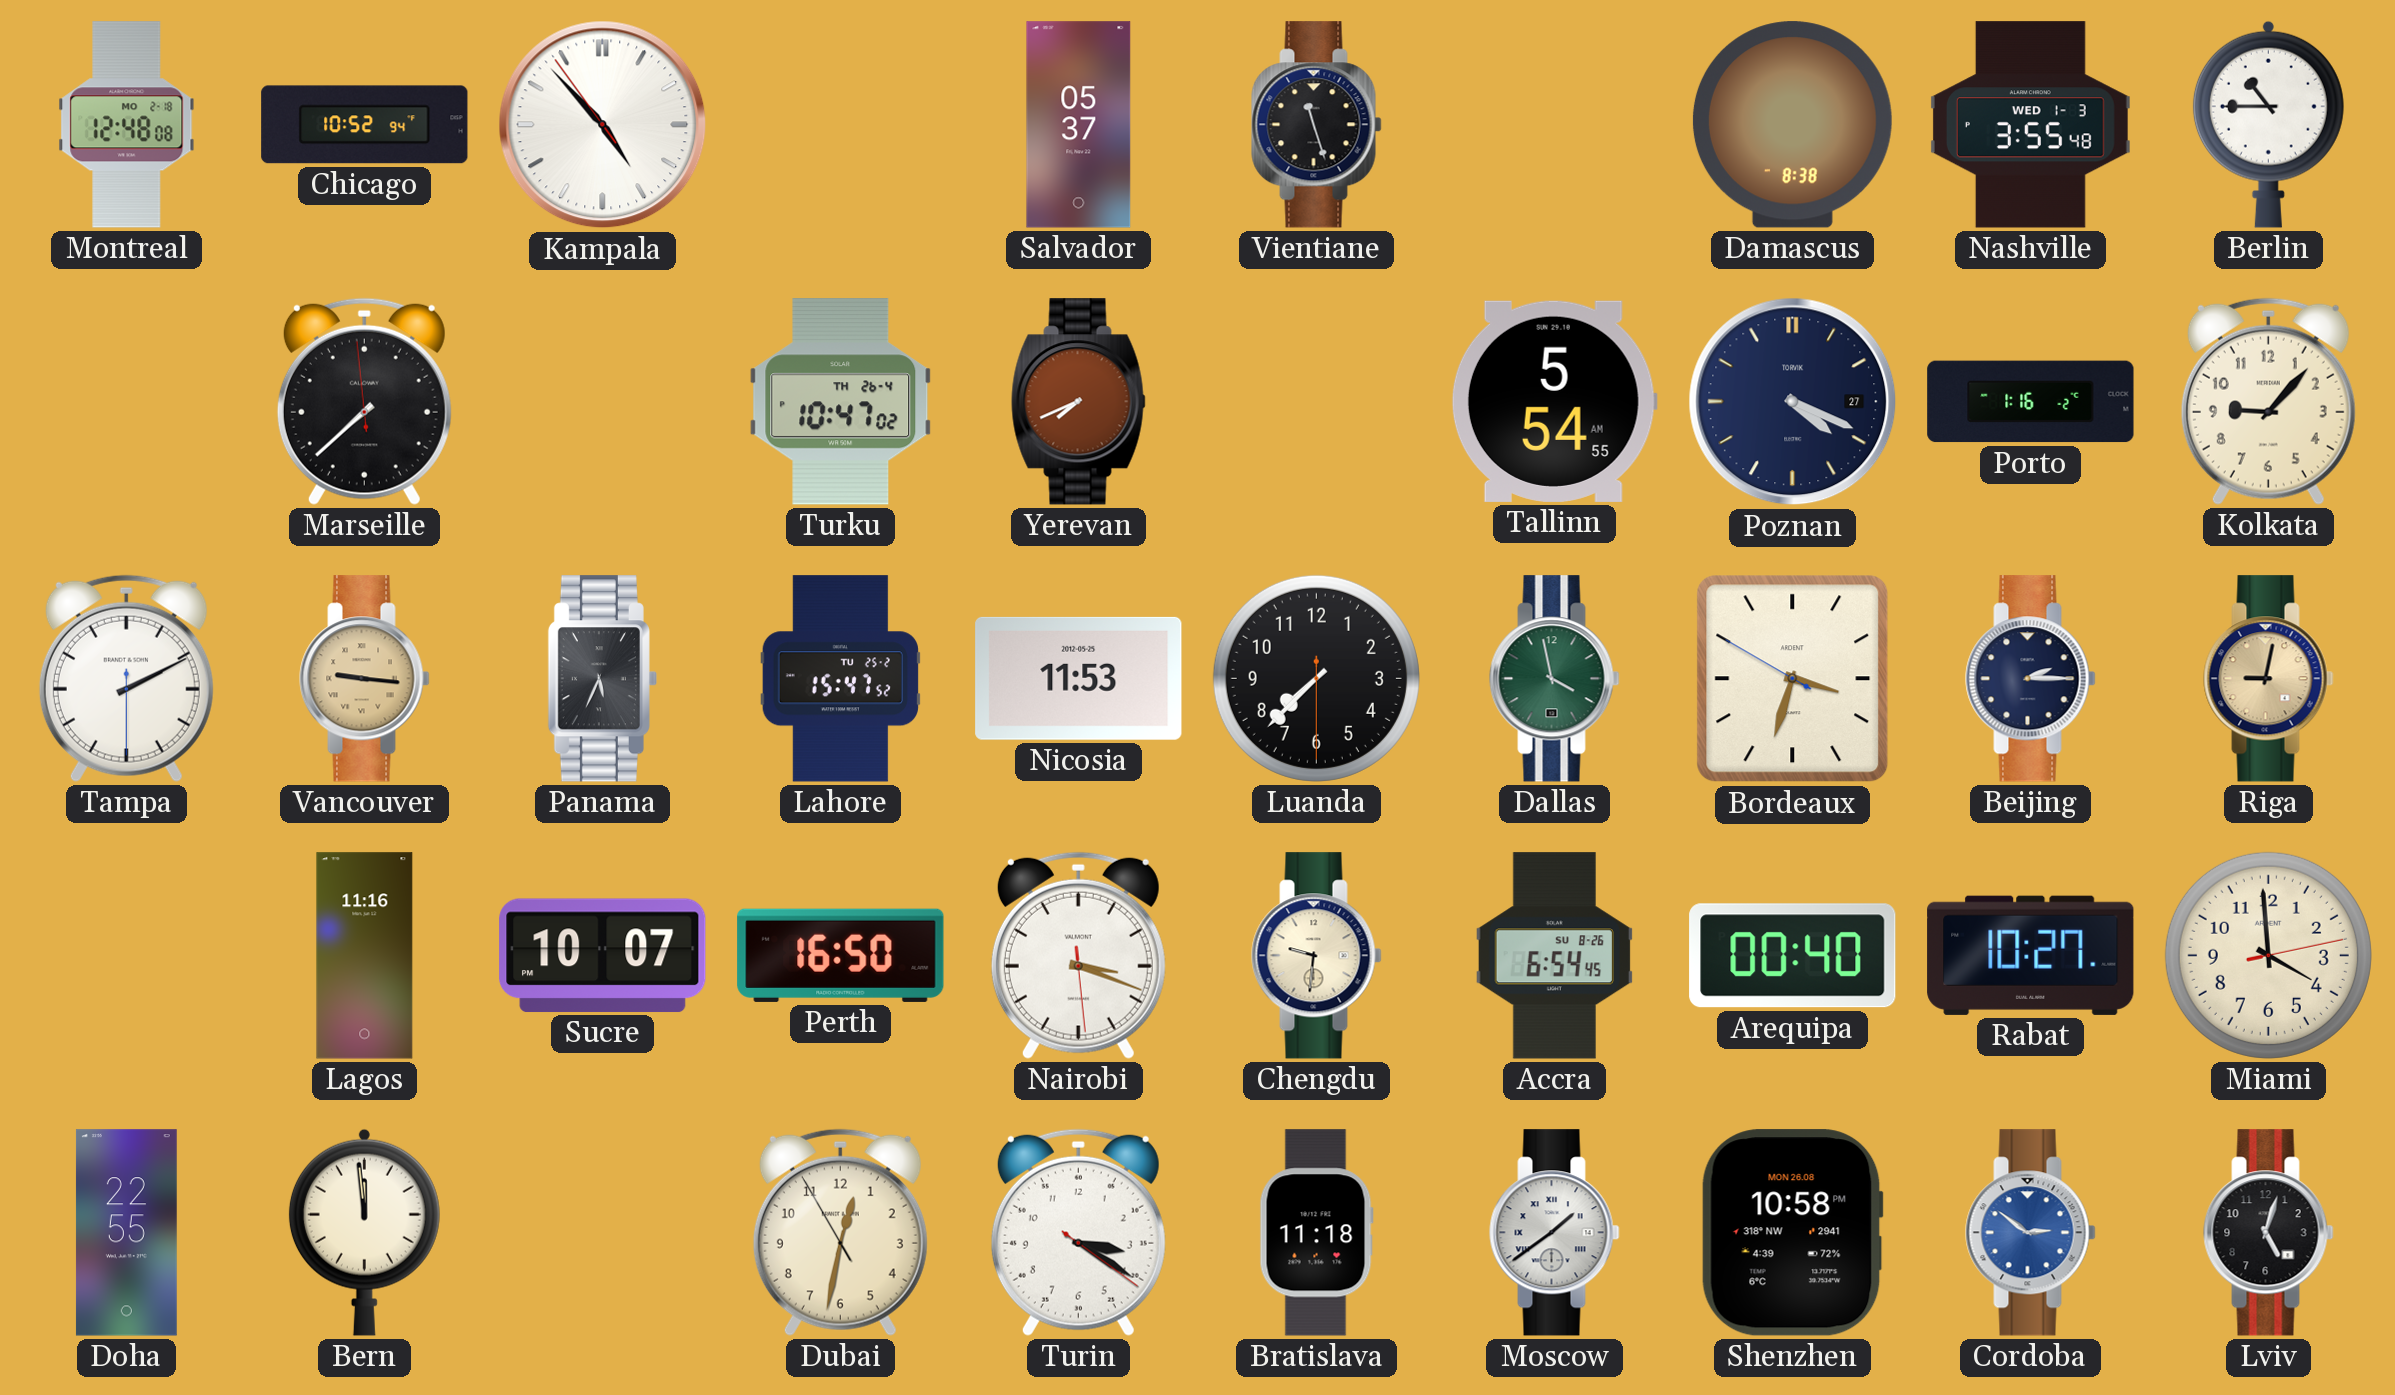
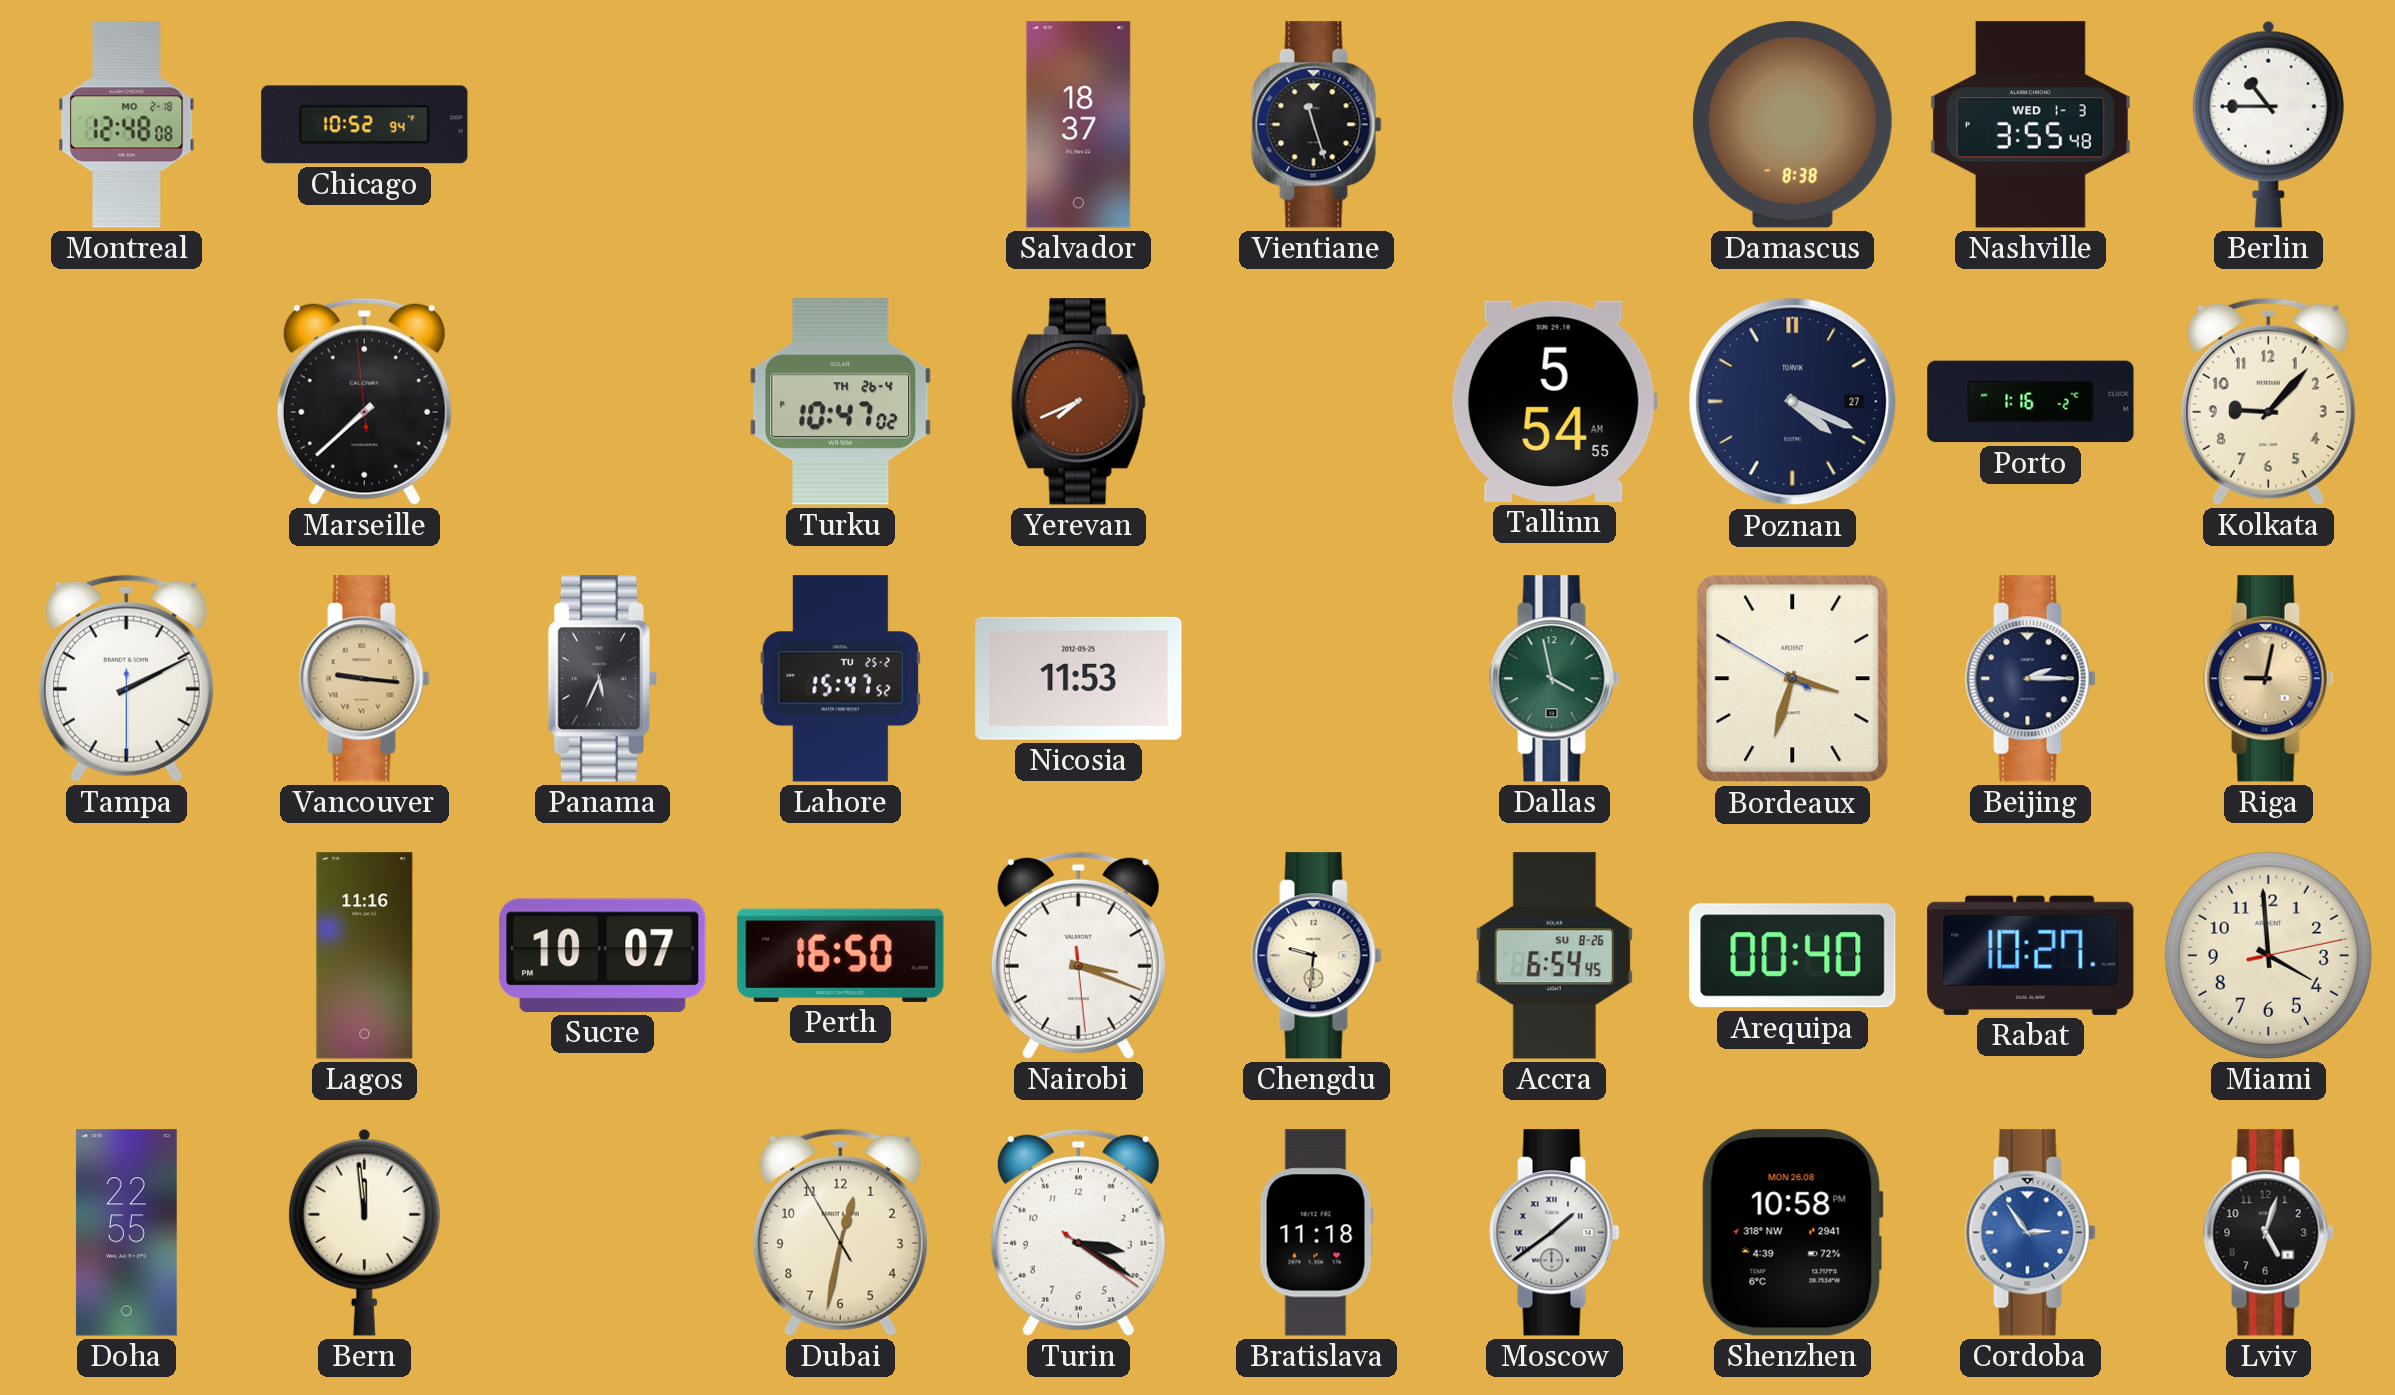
Kampala: 4:52 -> none (603, 125)
Salvador: 05:37 -> 18:37 (1079, 125)
Luanda: 7:37 -> none (1316, 678)
Cordoba: 2:51 -> 2:54 (2031, 1233)
